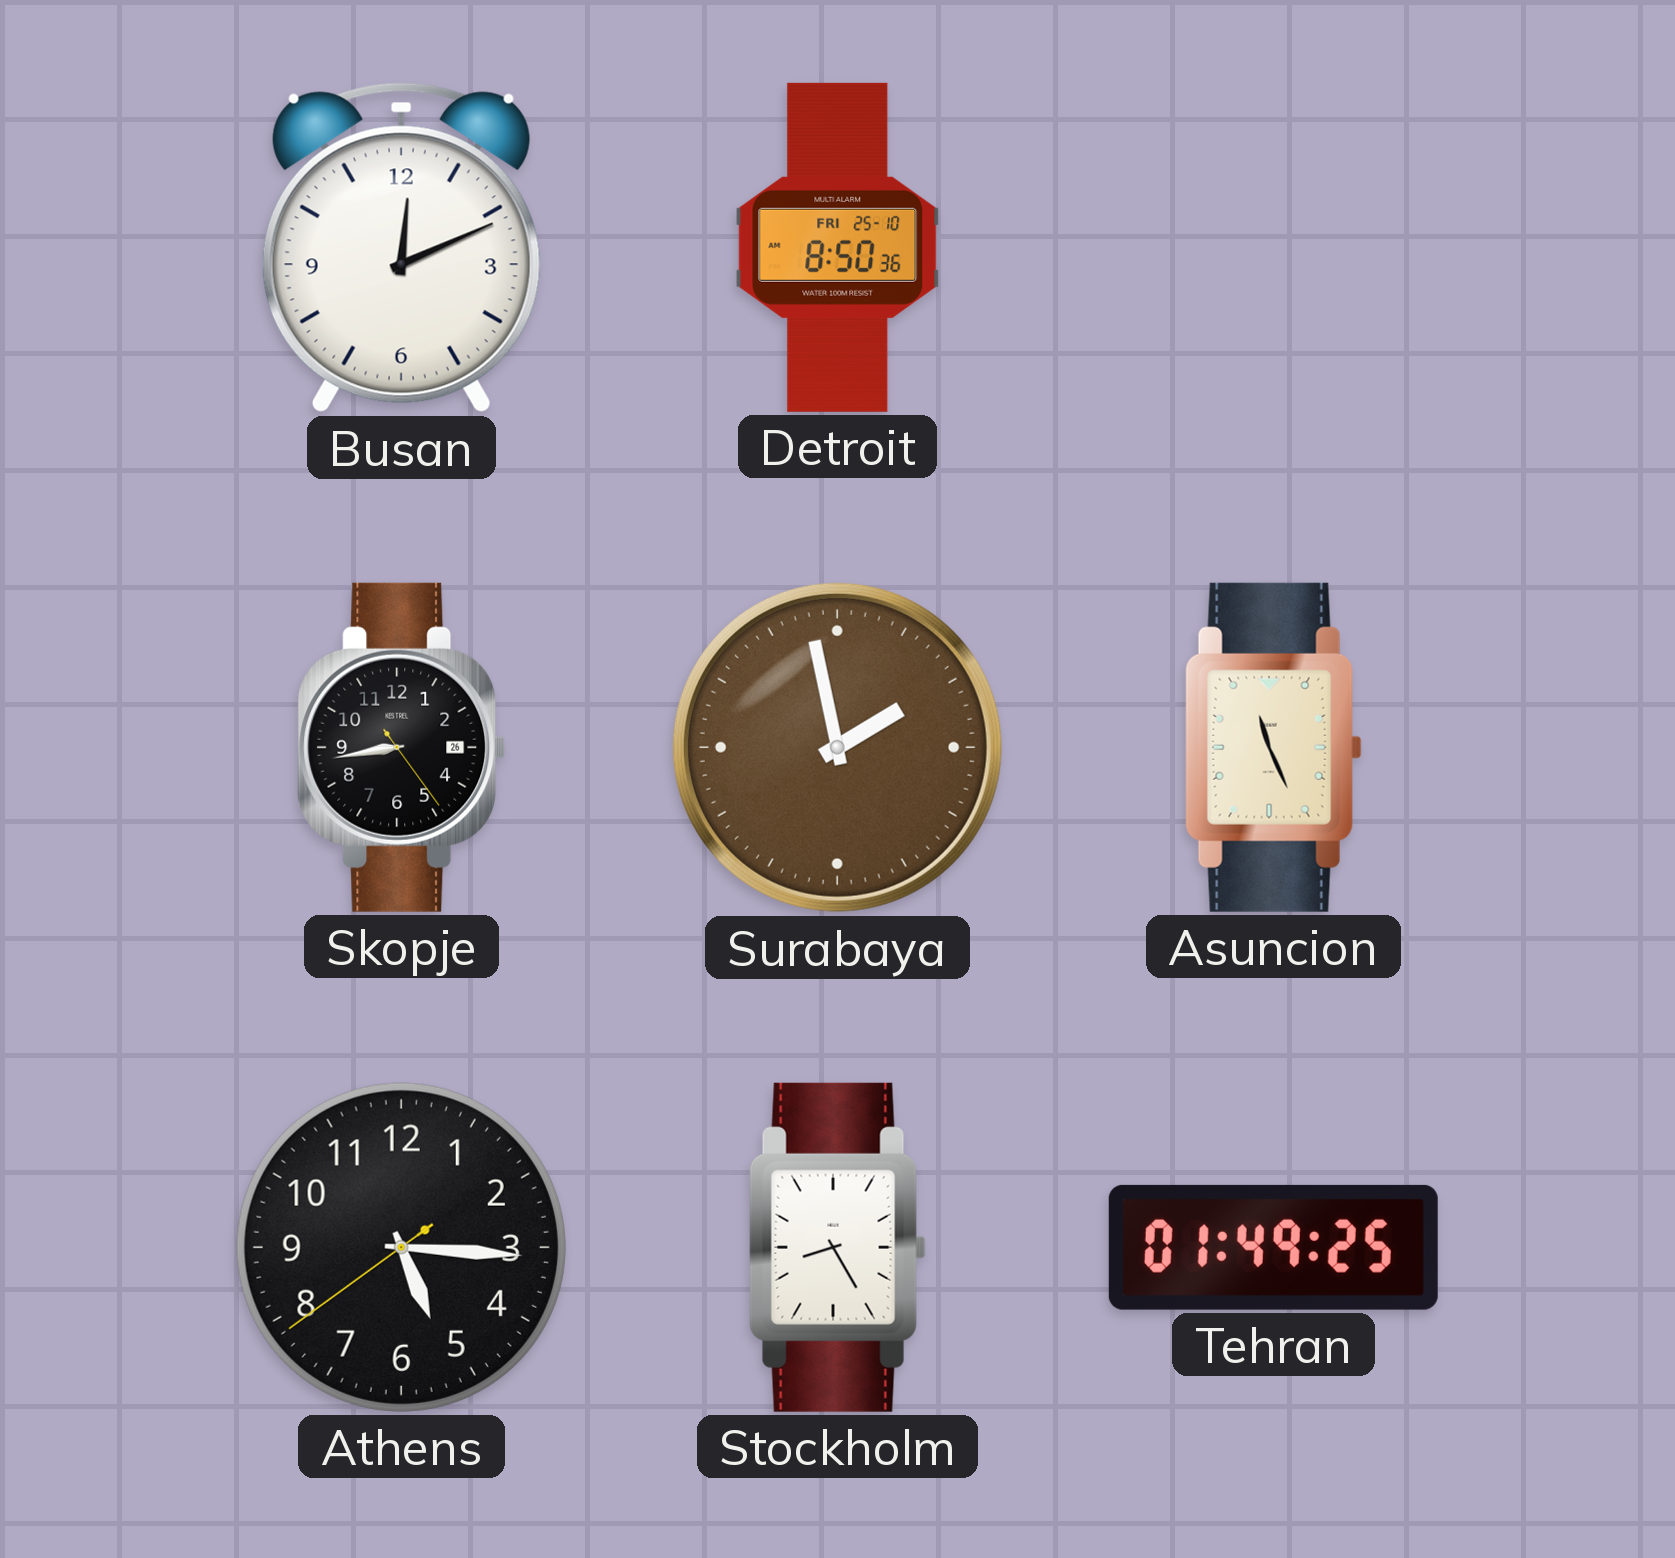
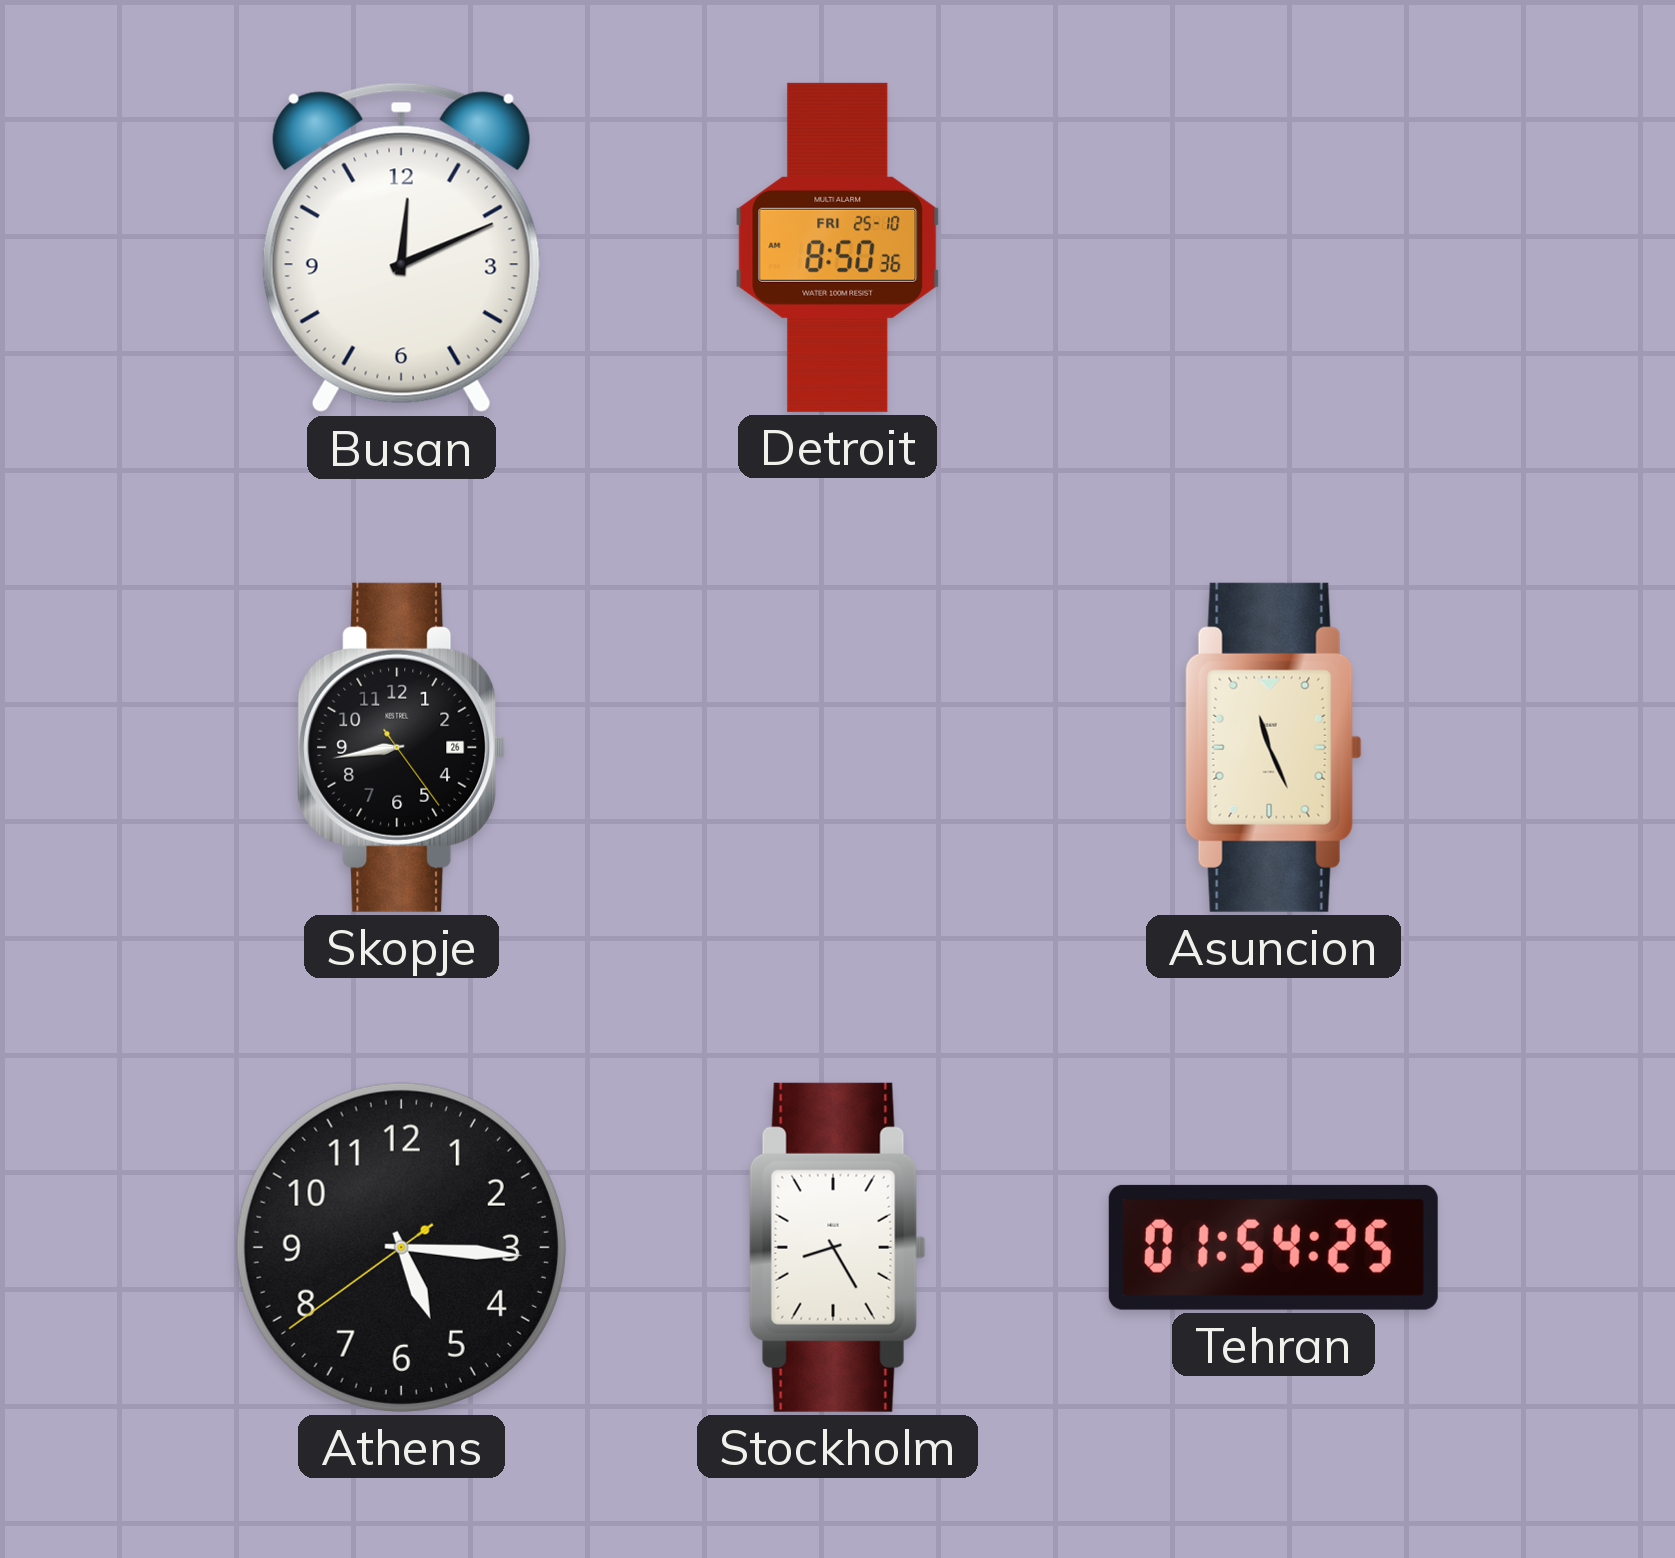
Surabaya: 1:58 -> none (837, 747)
Tehran: 01:49 -> 01:54 (1273, 1247)
